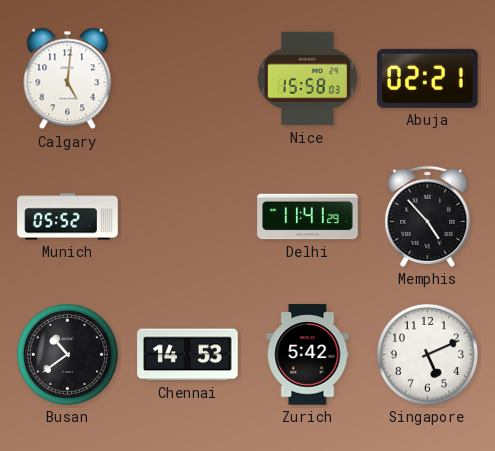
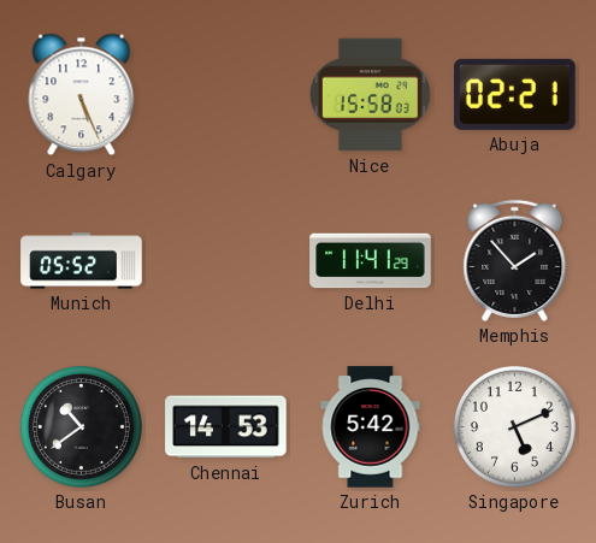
Calgary: 5:01 -> 5:26 (82, 95)
Memphis: 4:53 -> 1:53 (515, 260)
